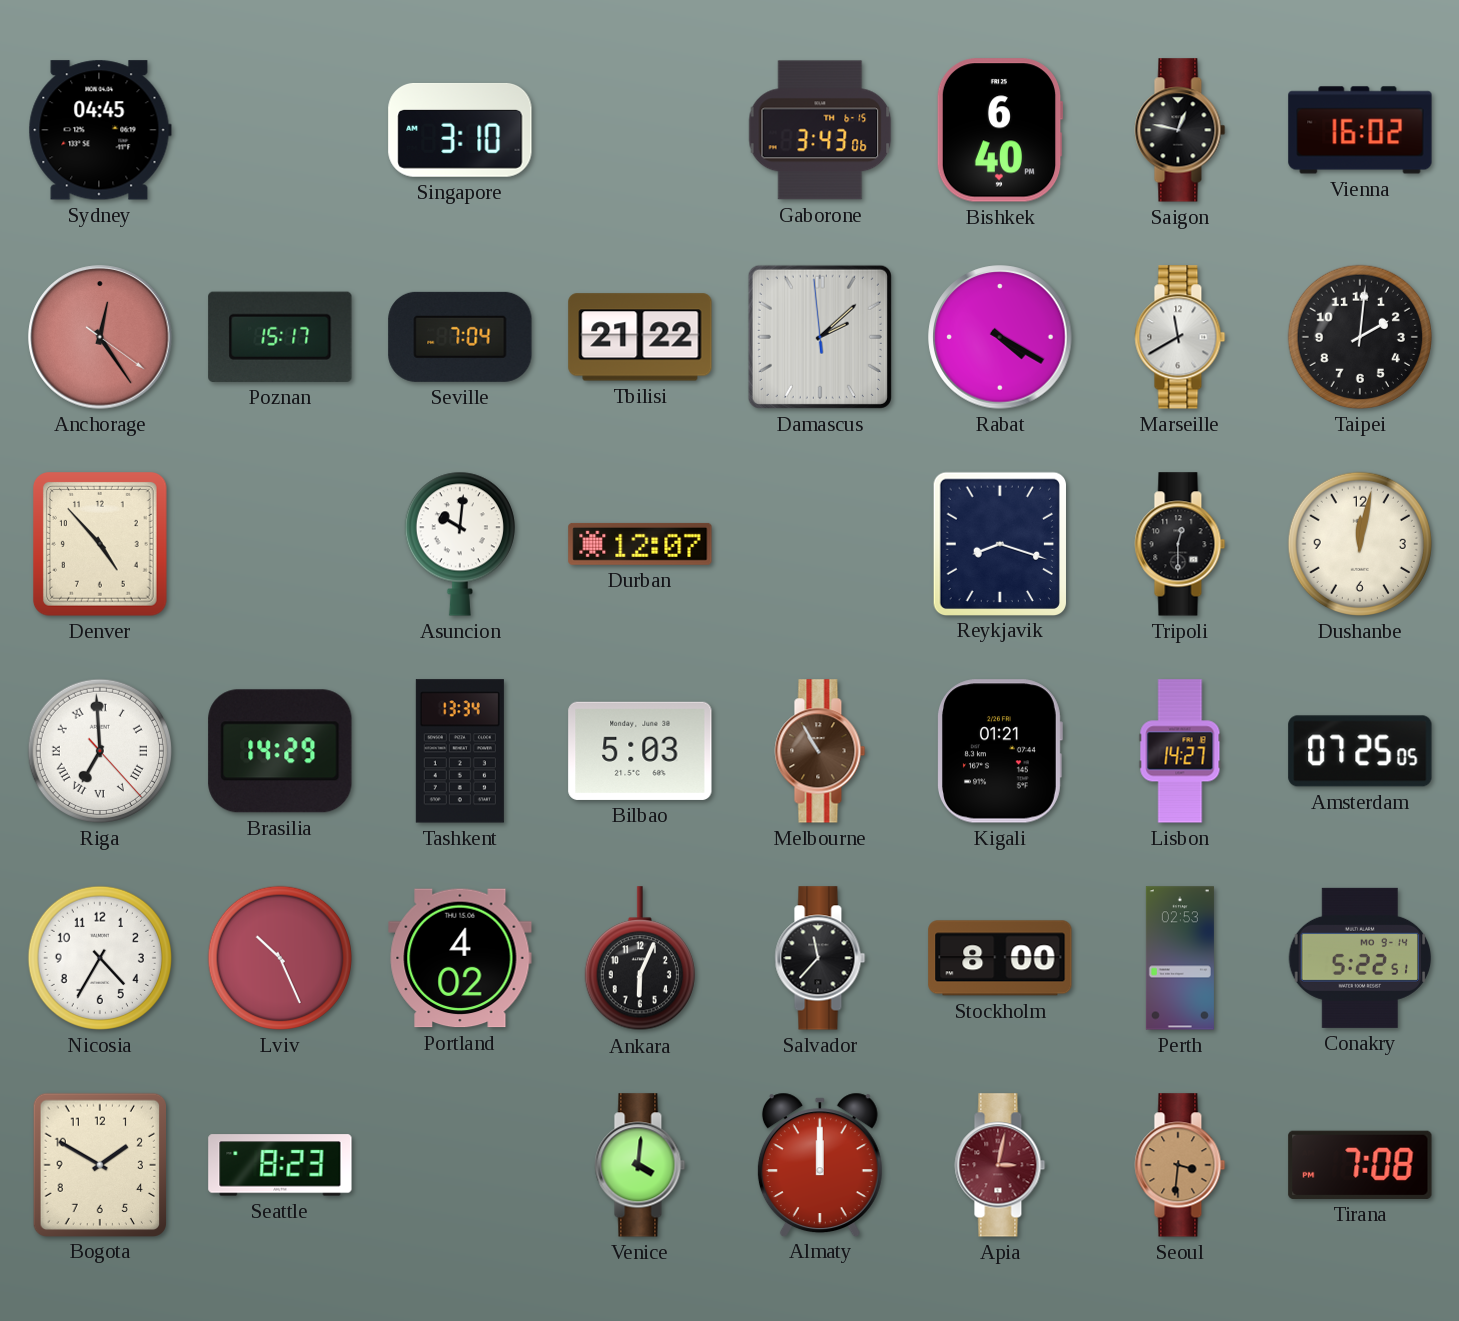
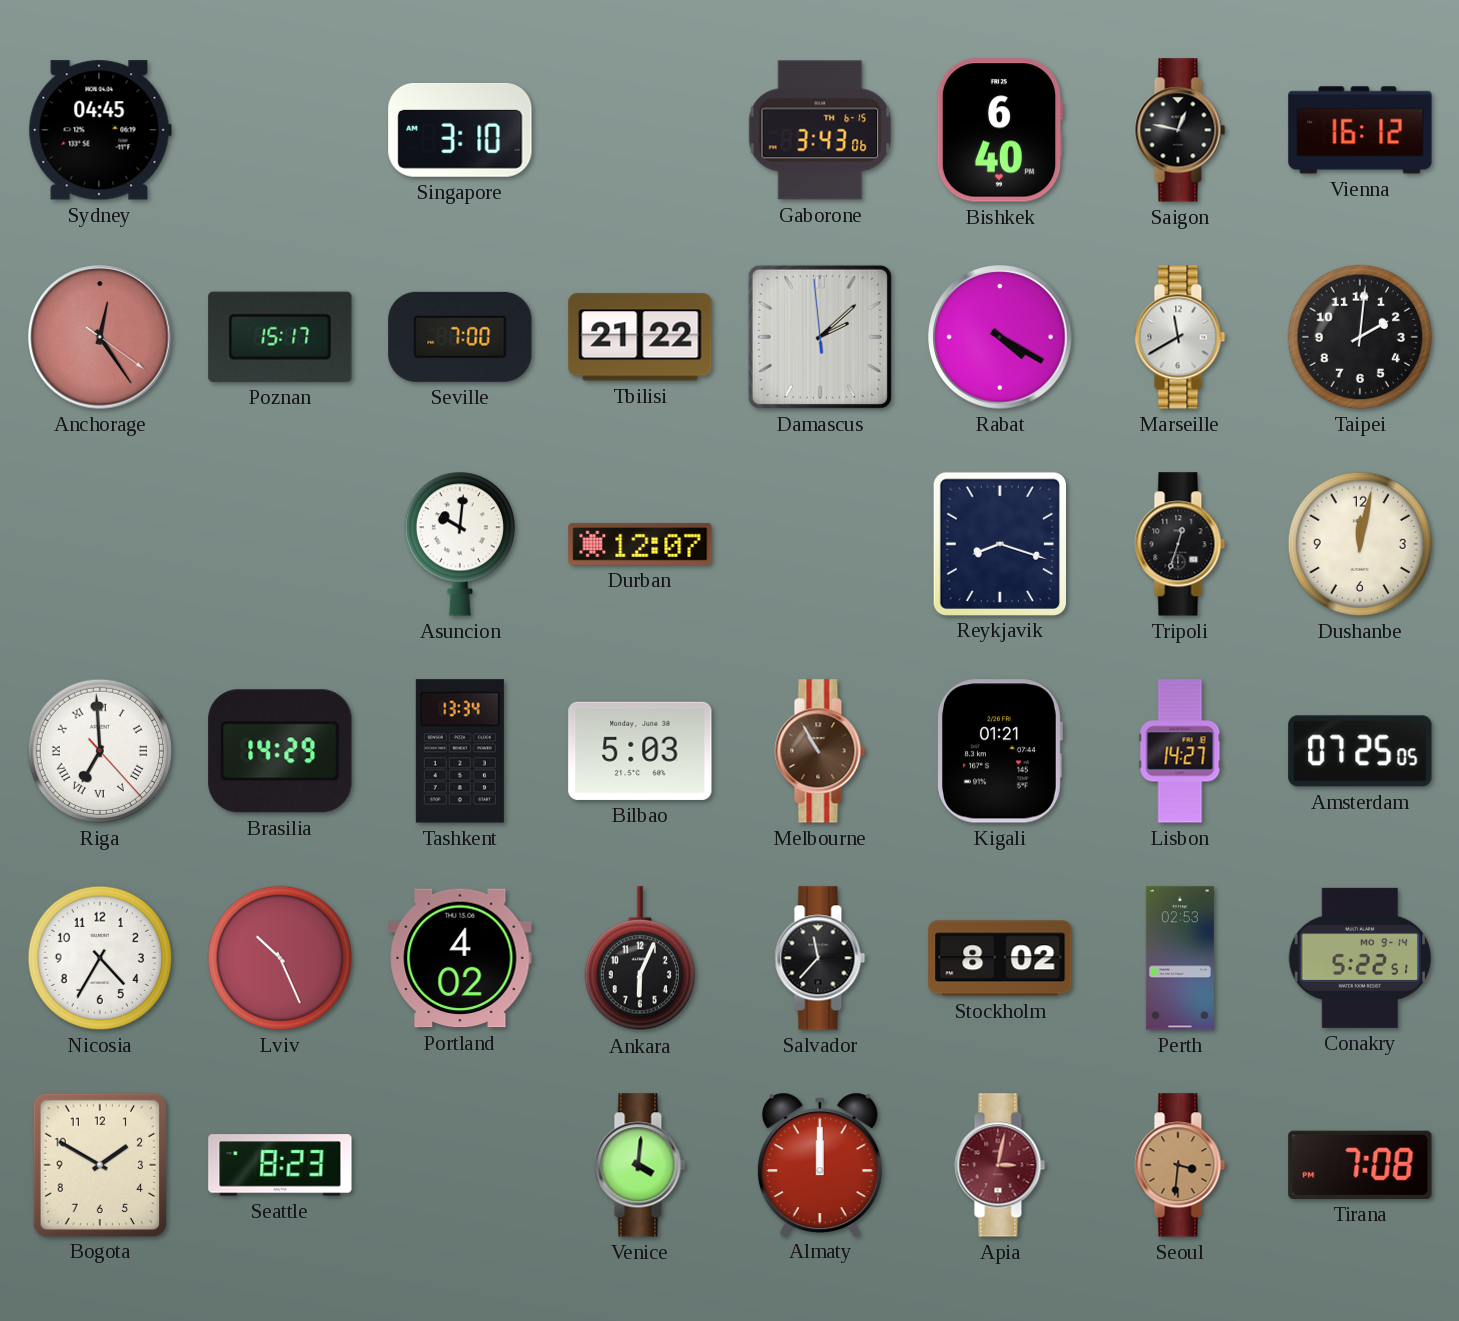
Vienna: 16:02 -> 16:12 (1360, 130)
Seville: 7:04 -> 7:00 (460, 337)
Denver: 4:53 -> none (101, 545)
Tripoli: 12:30 -> 12:33 (1180, 544)
Stockholm: 8:00 -> 8:02 (1000, 958)
